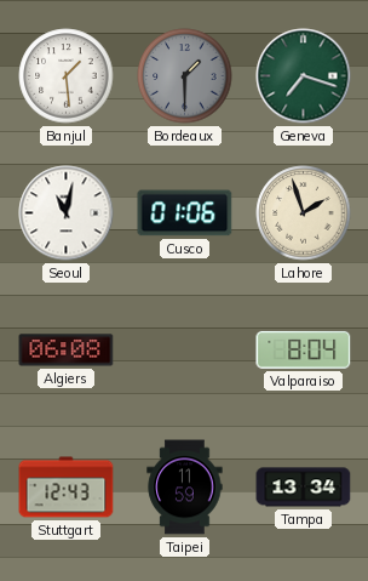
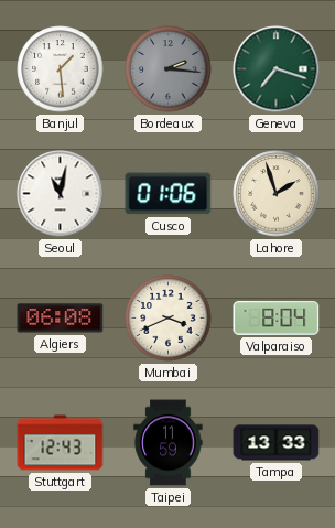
Bordeaux: 1:30 -> 2:16 (169, 69)
Mumbai: none -> 3:41 (169, 319)
Tampa: 13:34 -> 13:33 (277, 443)
